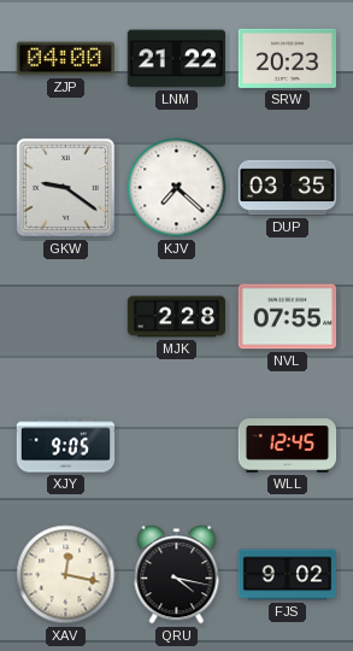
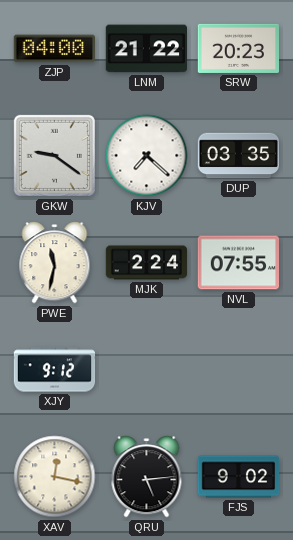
PWE: none -> 11:32 (55, 263)
MJK: 2:28 -> 2:24 (147, 263)
XJY: 9:05 -> 9:12 (55, 370)
WLL: 12:45 -> none (288, 446)
QRU: 4:17 -> 5:14 (147, 477)
